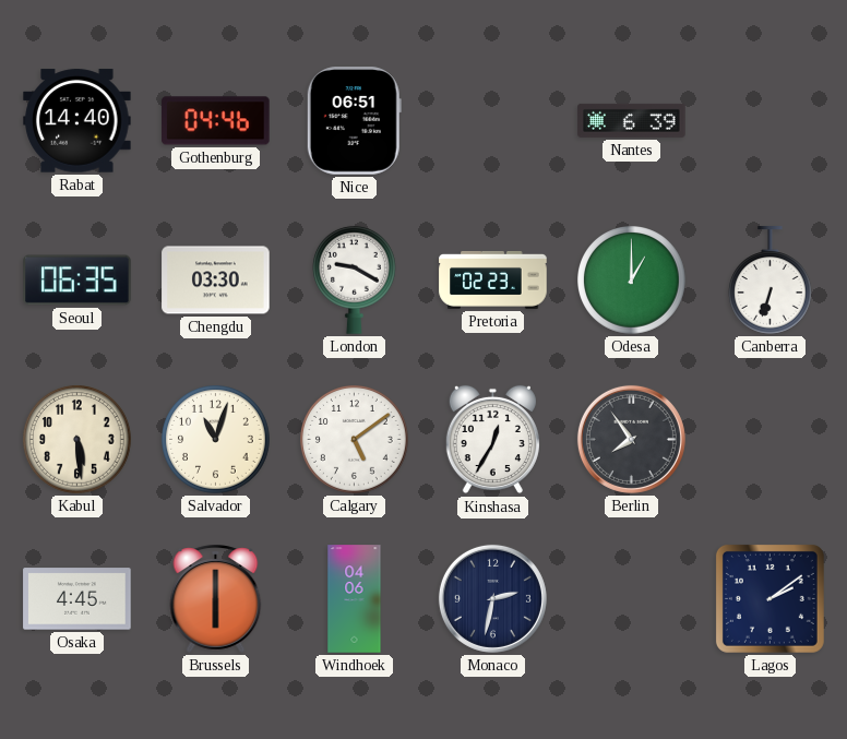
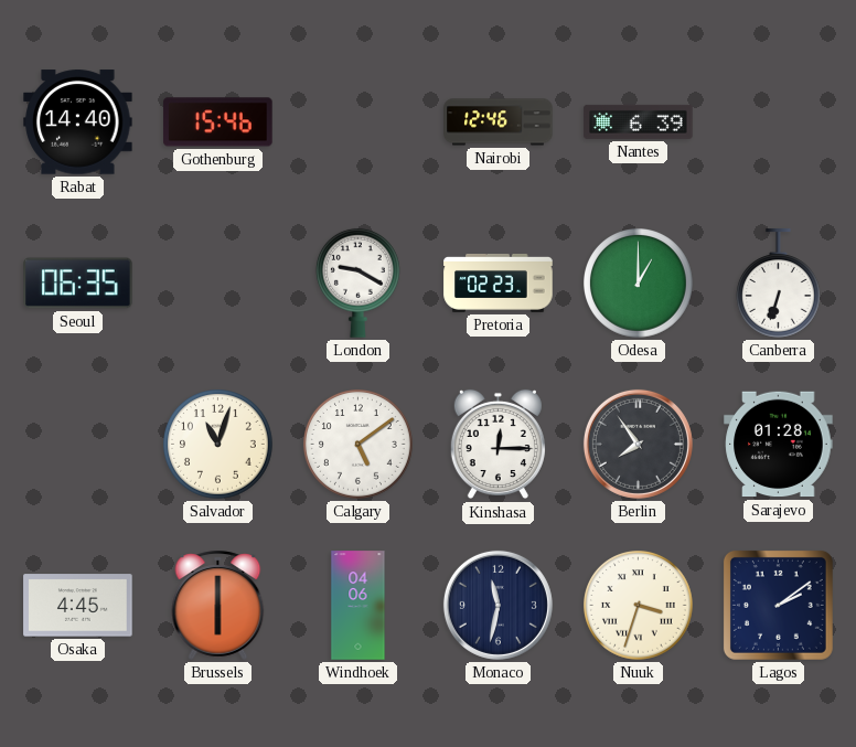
Gothenburg: 04:46 -> 15:46 (218, 122)
Nice: 06:51 -> none (354, 121)
Nairobi: none -> 12:46 (499, 122)
Chengdu: 03:30 -> none (216, 281)
Kabul: 5:29 -> none (77, 440)
Kinshasa: 12:35 -> 12:15 (497, 445)
Sarajevo: none -> 01:28 (779, 445)
Monaco: 2:32 -> 11:32 (497, 605)
Nuuk: none -> 3:33 (639, 606)
